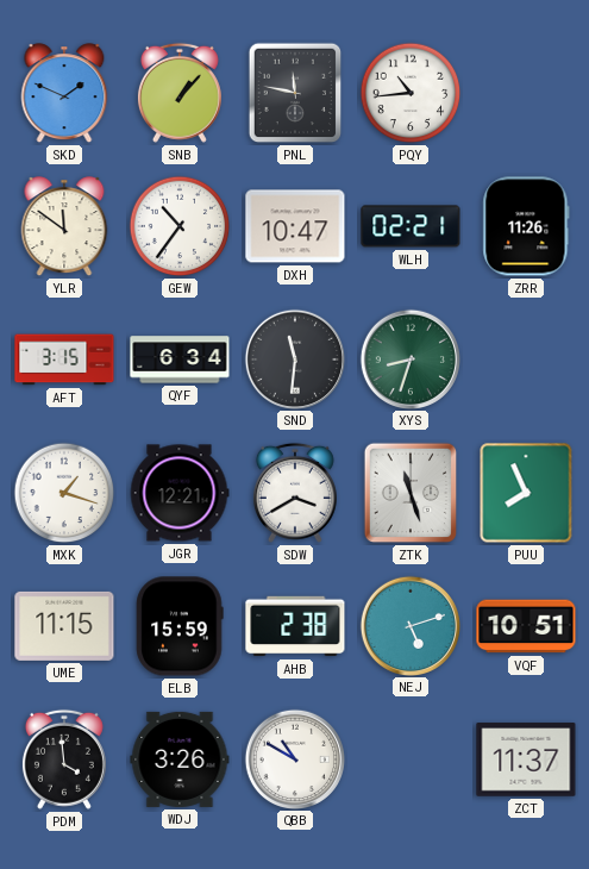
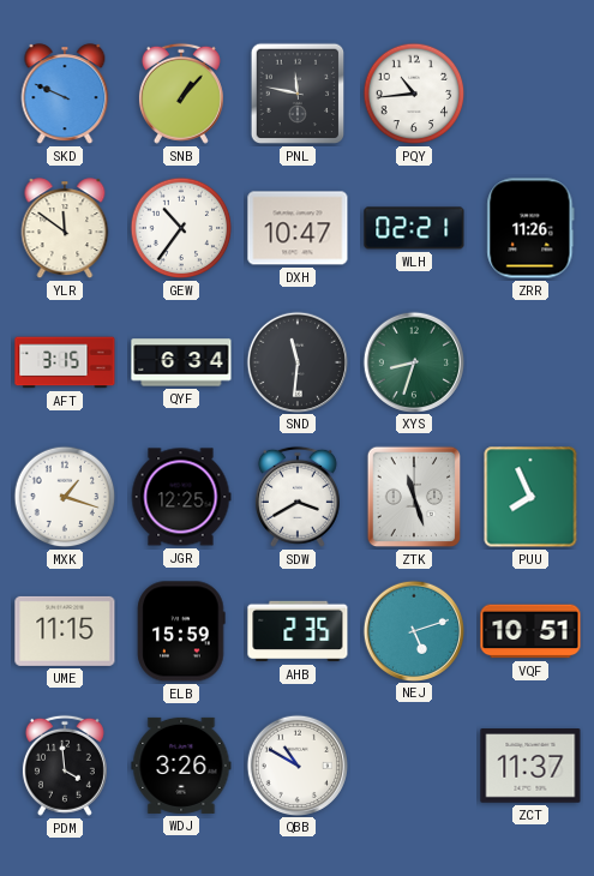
SKD: 1:49 -> 9:49 (65, 95)
JGR: 12:21 -> 12:25 (181, 497)
AHB: 2:38 -> 2:35 (298, 631)
